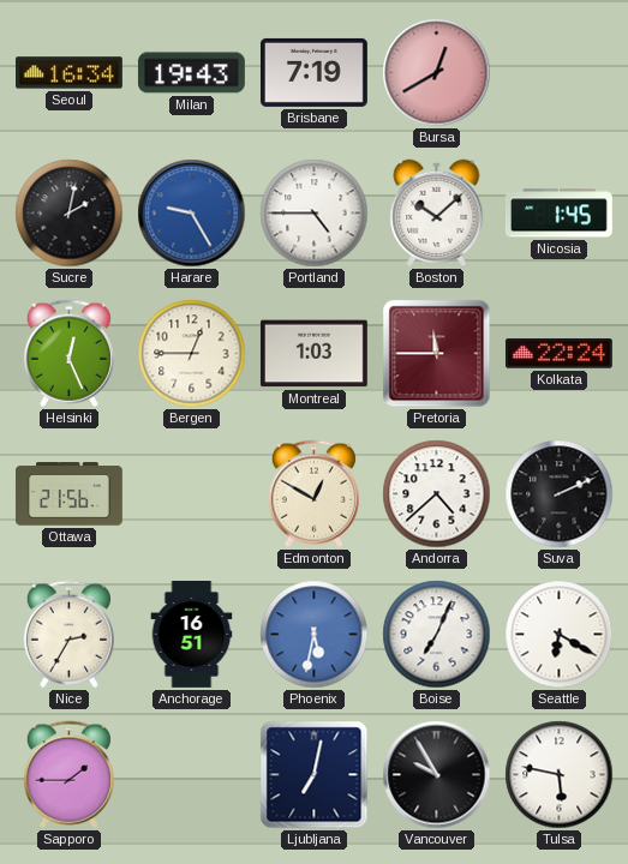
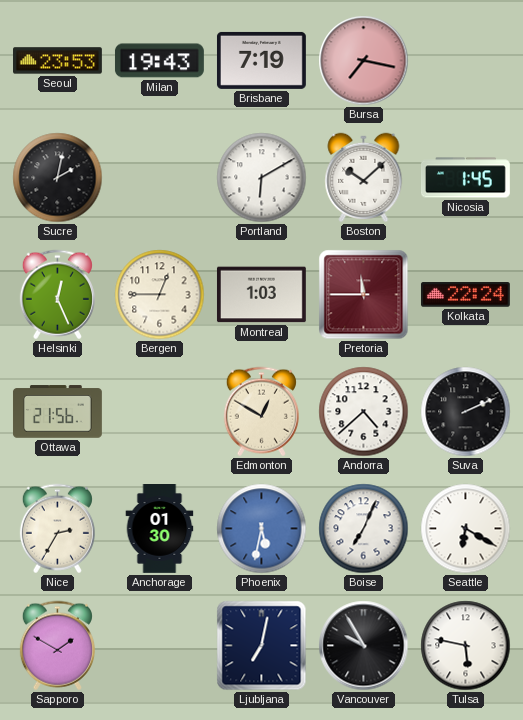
Seoul: 16:34 -> 23:53 (58, 61)
Bursa: 12:40 -> 7:17 (364, 61)
Harare: 9:25 -> none (192, 214)
Portland: 4:45 -> 6:10 (262, 178)
Anchorage: 16:51 -> 01:30 (160, 529)
Sapporo: 1:45 -> 1:50 (57, 646)
